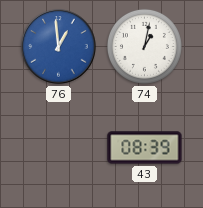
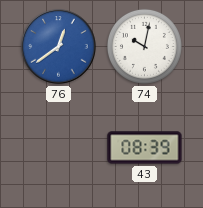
76: 12:59 -> 12:39 (59, 47)
74: 1:02 -> 10:02 (144, 46)
